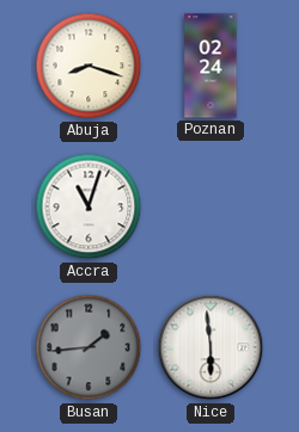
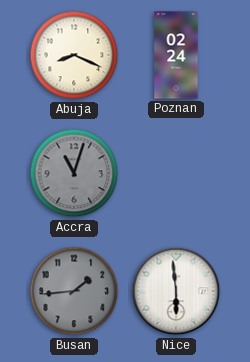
Abuja: 8:18 -> 8:19 (74, 55)
Accra dial: white -> grey (74, 173)
